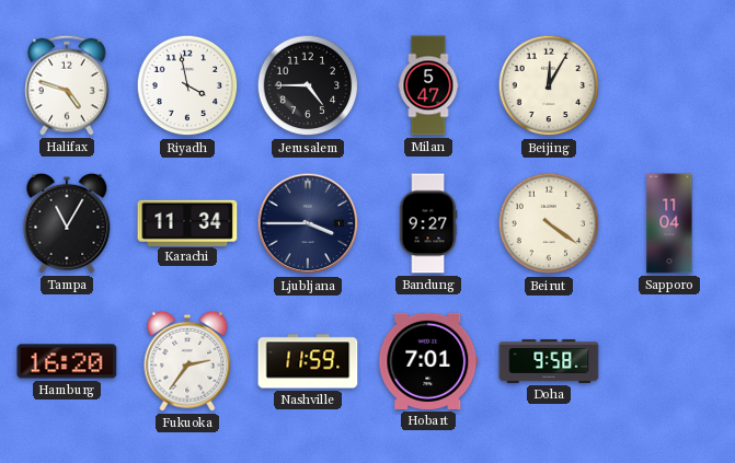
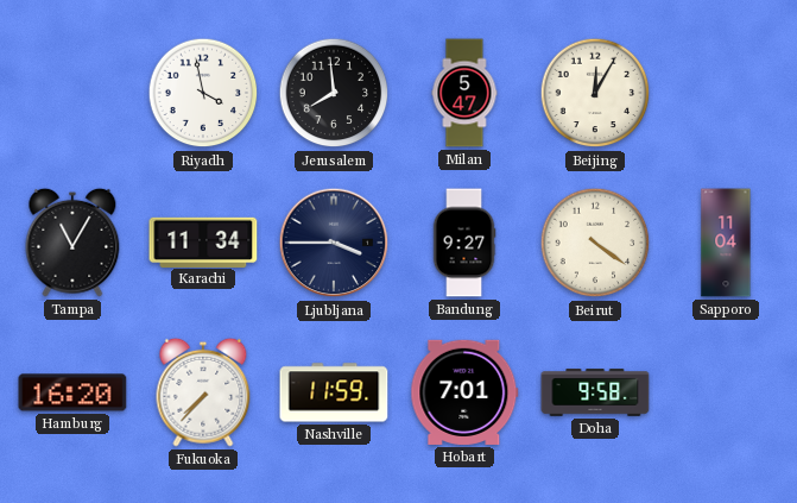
Halifax: 4:48 -> none (67, 85)
Jerusalem: 4:45 -> 7:59 (334, 93)
Fukuoka: 2:36 -> 7:37 (203, 392)
